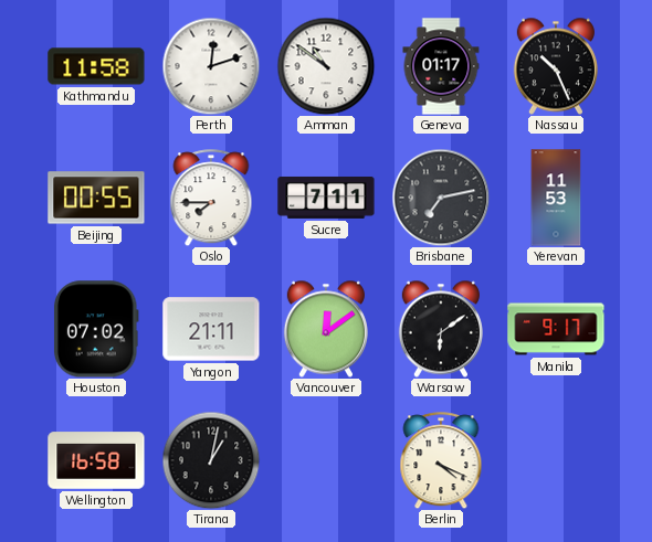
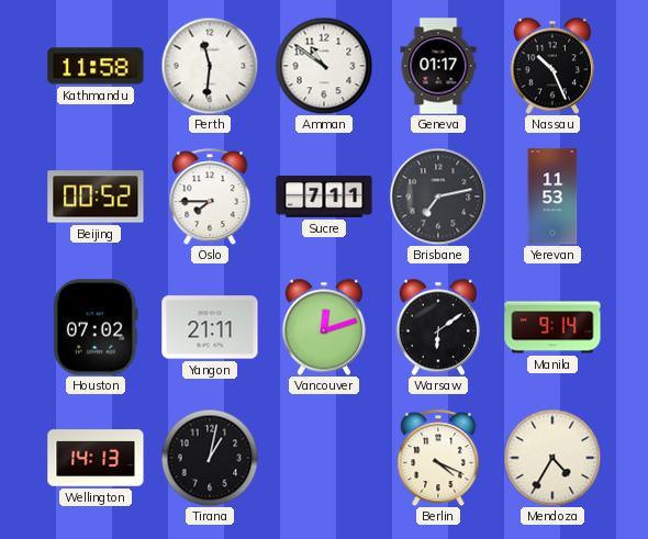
Perth: 12:12 -> 11:31 (210, 66)
Beijing: 00:55 -> 00:52 (96, 196)
Vancouver: 12:09 -> 12:12 (324, 327)
Manila: 9:17 -> 9:14 (552, 327)
Wellington: 16:58 -> 14:13 (96, 458)
Mendoza: none -> 4:35 (552, 458)
